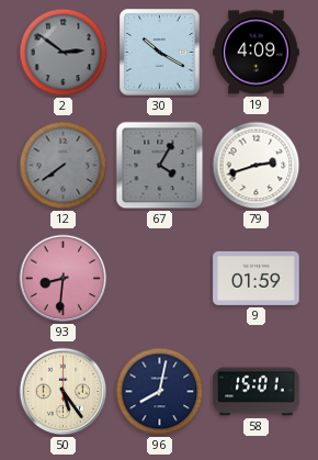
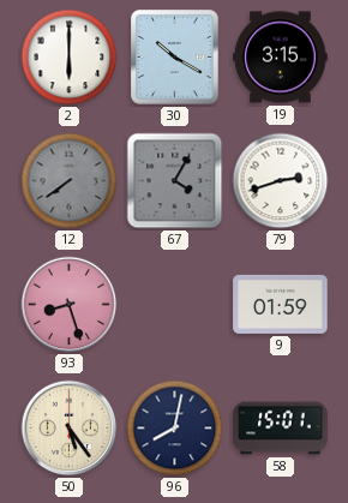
2: 2:51 -> 6:00 (70, 58)
2 dial: grey -> white (70, 58)
19: 4:09 -> 3:15 (281, 58)
93: 8:31 -> 8:27 (70, 305)
